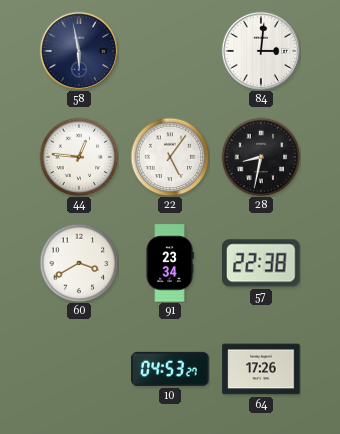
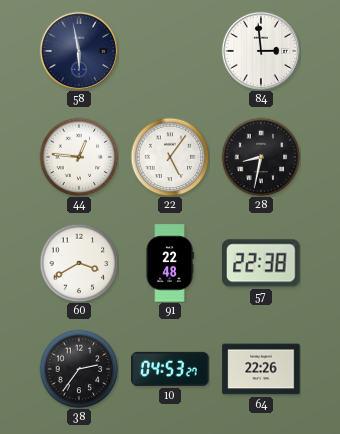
84: 3:01 -> 2:59 (260, 50)
91: 23:34 -> 22:48 (170, 263)
38: none -> 2:36 (79, 369)
64: 17:26 -> 22:26 (261, 369)
